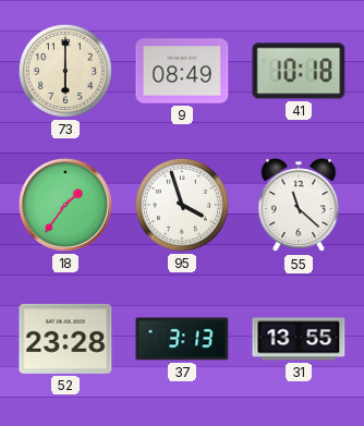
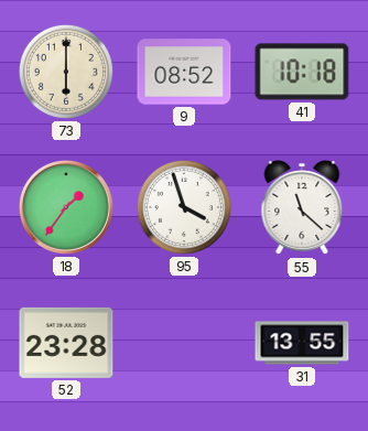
9: 08:49 -> 08:52 (184, 72)
37: 3:13 -> none (182, 339)
